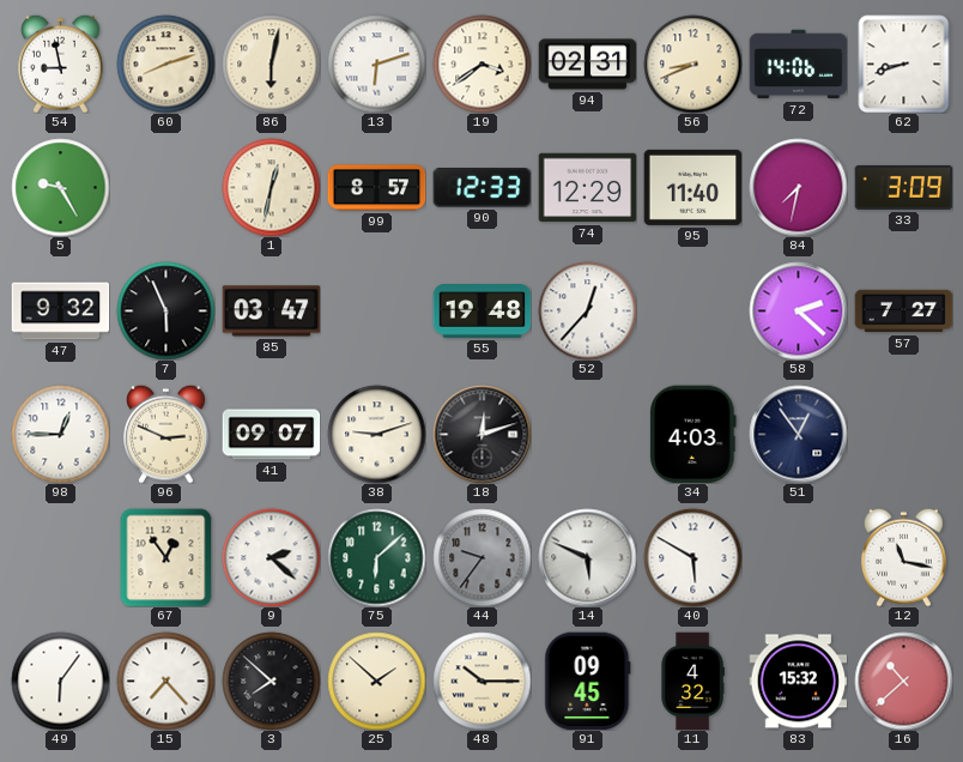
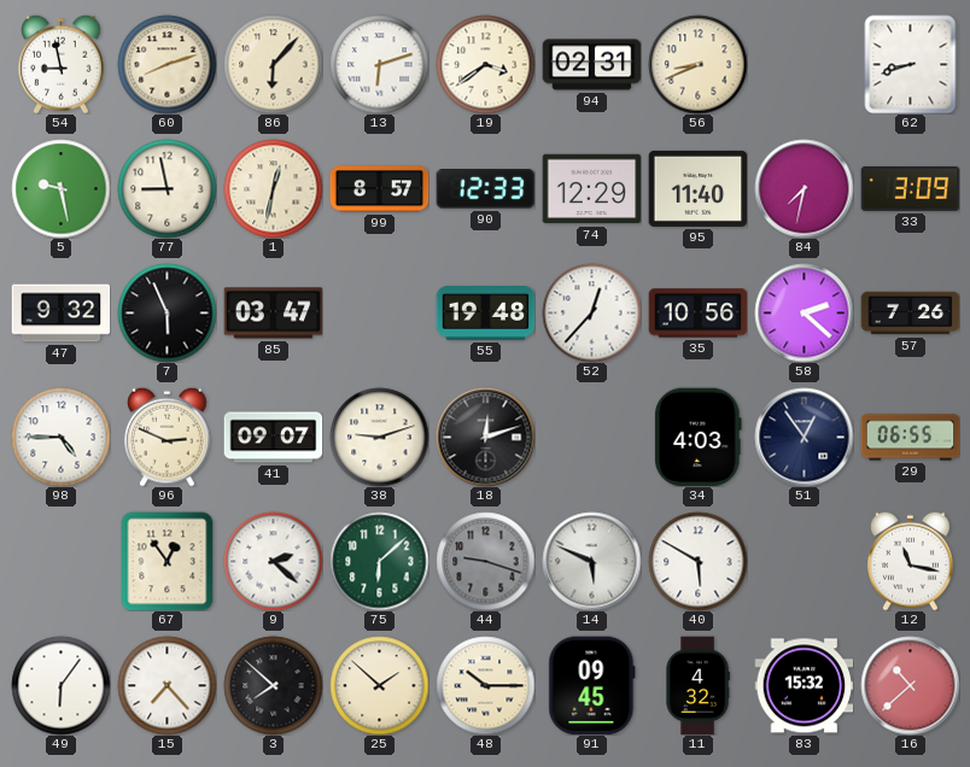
86: 6:02 -> 6:07 (273, 64)
72: 14:06 -> none (798, 65)
5: 9:25 -> 9:28 (60, 188)
77: none -> 8:58 (166, 188)
35: none -> 10:56 (697, 314)
57: 7:27 -> 7:26 (910, 314)
98: 12:45 -> 4:45 (60, 437)
29: none -> 06:55 (910, 438)
44: 9:36 -> 9:18 (485, 561)
